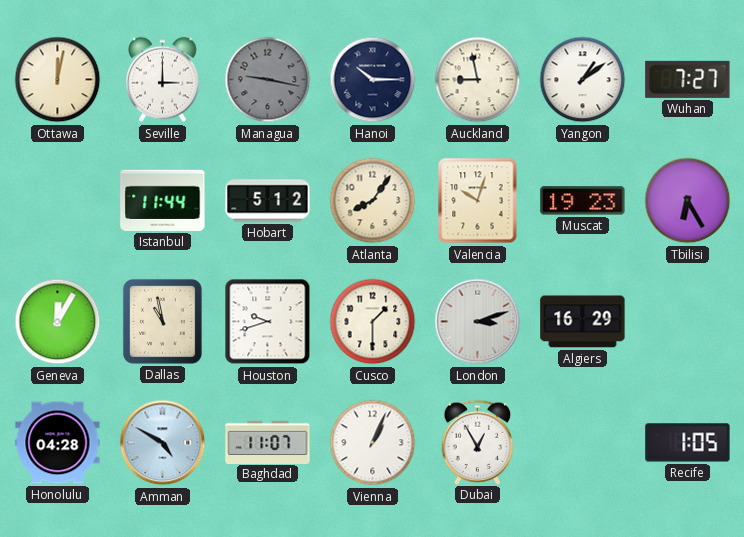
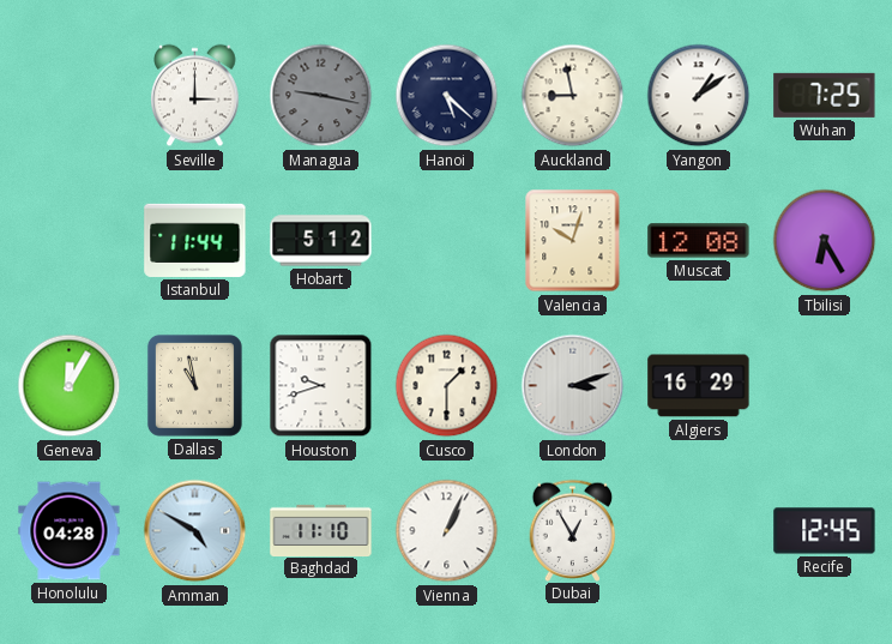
Ottawa: 12:02 -> none (58, 80)
Hanoi: 10:15 -> 5:22 (447, 96)
Wuhan: 7:27 -> 7:25 (825, 95)
Atlanta: 8:06 -> none (373, 201)
Muscat: 19:23 -> 12:08 (699, 241)
Baghdad: 11:07 -> 11:10 (321, 530)
Recife: 1:05 -> 12:45 (825, 531)
